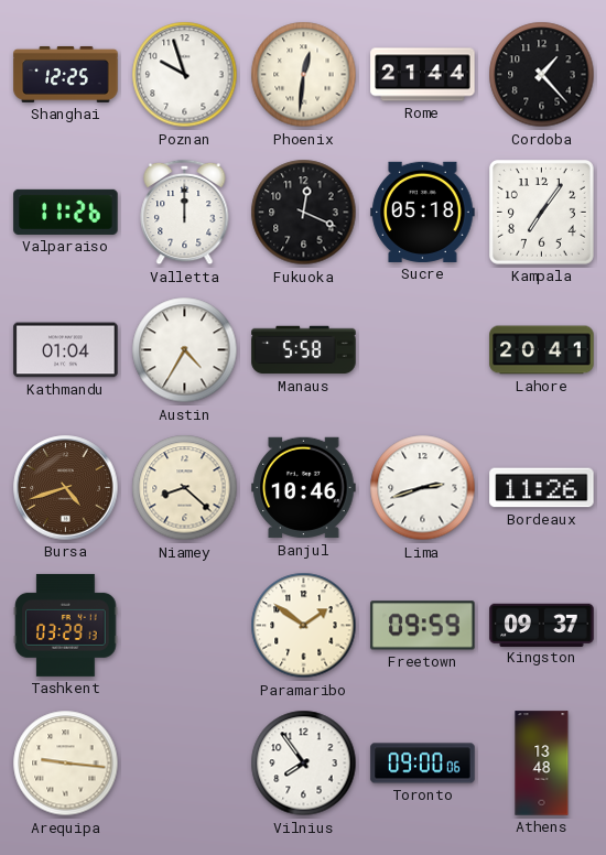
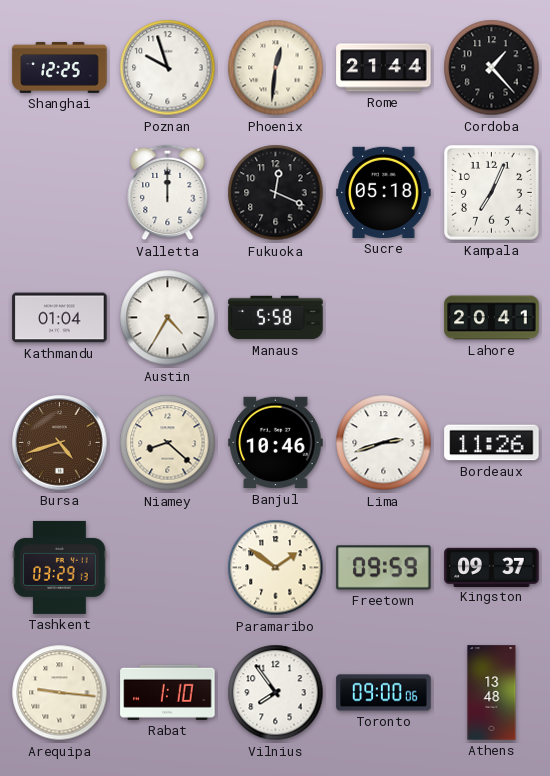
Valparaiso: 11:26 -> none (66, 212)
Kampala: 7:06 -> 7:04 (491, 192)
Rabat: none -> 1:10 (168, 692)
